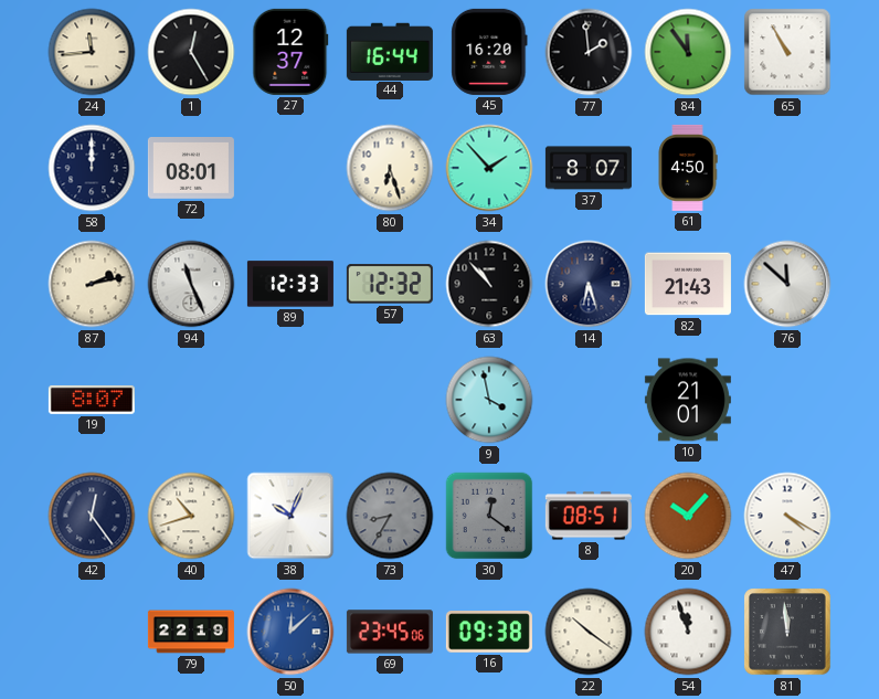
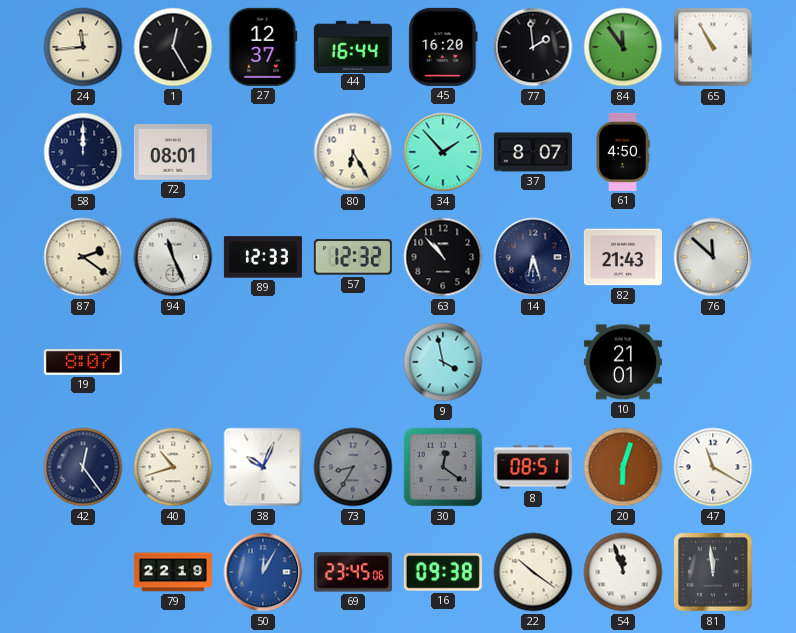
80: 6:27 -> 6:25 (353, 152)
87: 2:13 -> 2:21 (83, 257)
20: 10:07 -> 6:03 (623, 467)
47: 4:20 -> 11:20 (713, 467)
50: 12:08 -> 12:05 (263, 572)
